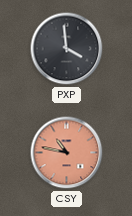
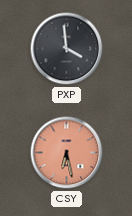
CSY: 10:47 -> 6:28 (67, 153)
